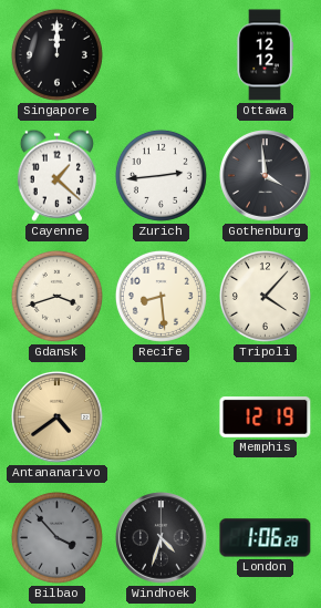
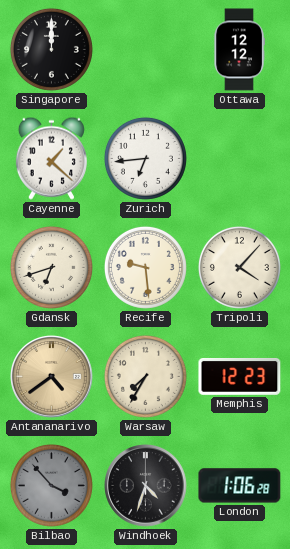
Zurich: 2:44 -> 6:44 (145, 158)
Gothenburg: 3:59 -> none (266, 176)
Gdansk: 3:42 -> 6:42 (51, 267)
Recife: 8:29 -> 9:29 (145, 267)
Warsaw: none -> 7:35 (145, 376)
Memphis: 12:19 -> 12:23 (240, 377)
